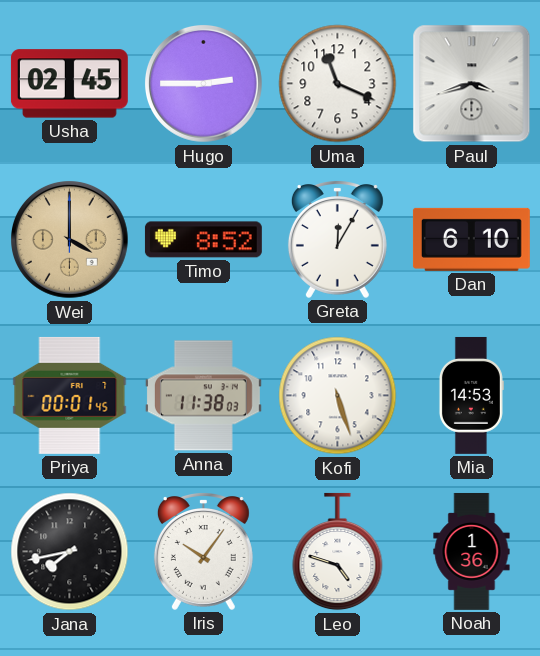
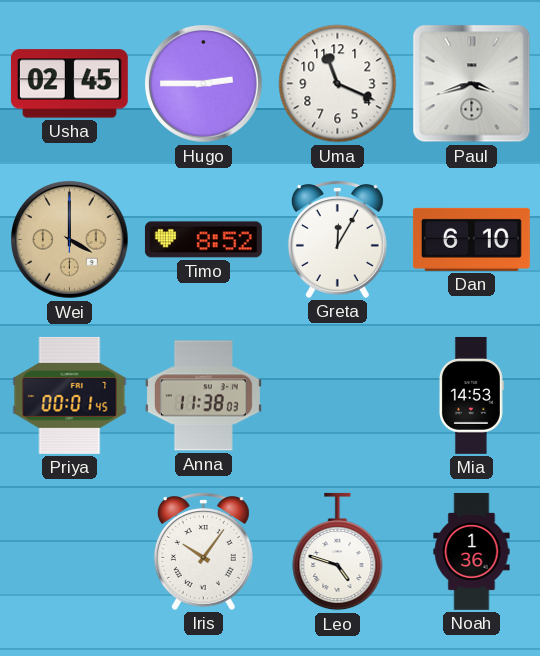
Kofi: 5:27 -> none (338, 396)
Jana: 7:43 -> none (70, 552)
